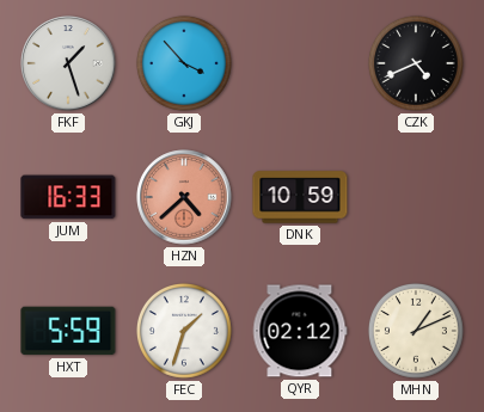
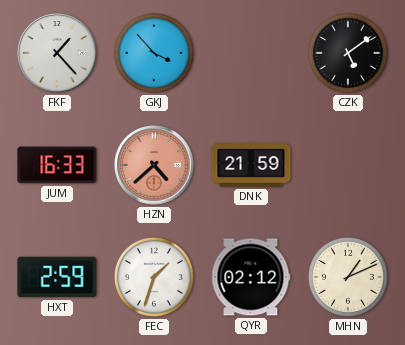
FKF: 1:27 -> 1:23 (57, 53)
CZK: 4:41 -> 5:09 (348, 53)
DNK: 10:59 -> 21:59 (251, 165)
HXT: 5:59 -> 2:59 (57, 277)
